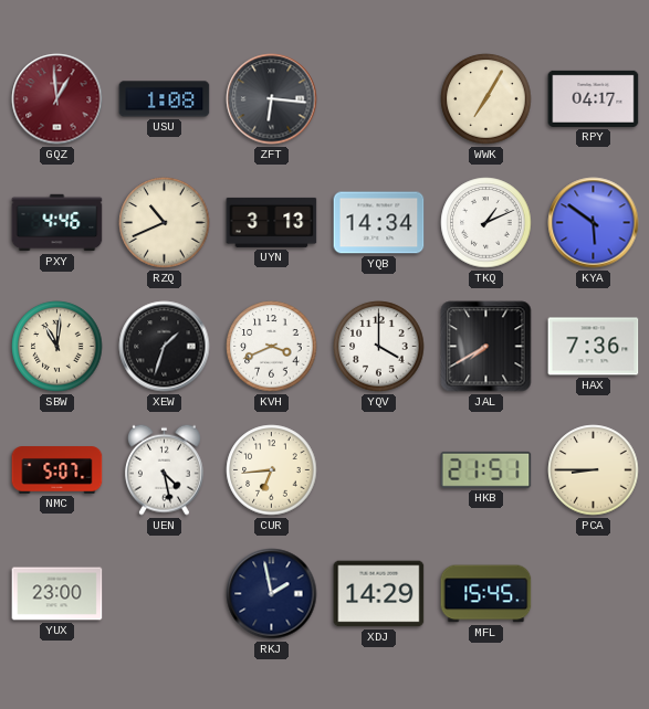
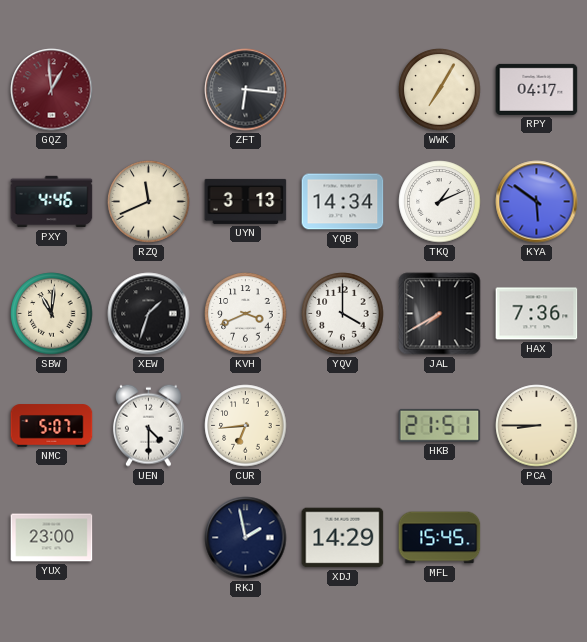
USU: 1:08 -> none (165, 99)
RZQ: 10:41 -> 11:41 (149, 202)
UEN: 4:28 -> 4:30 (148, 425)
